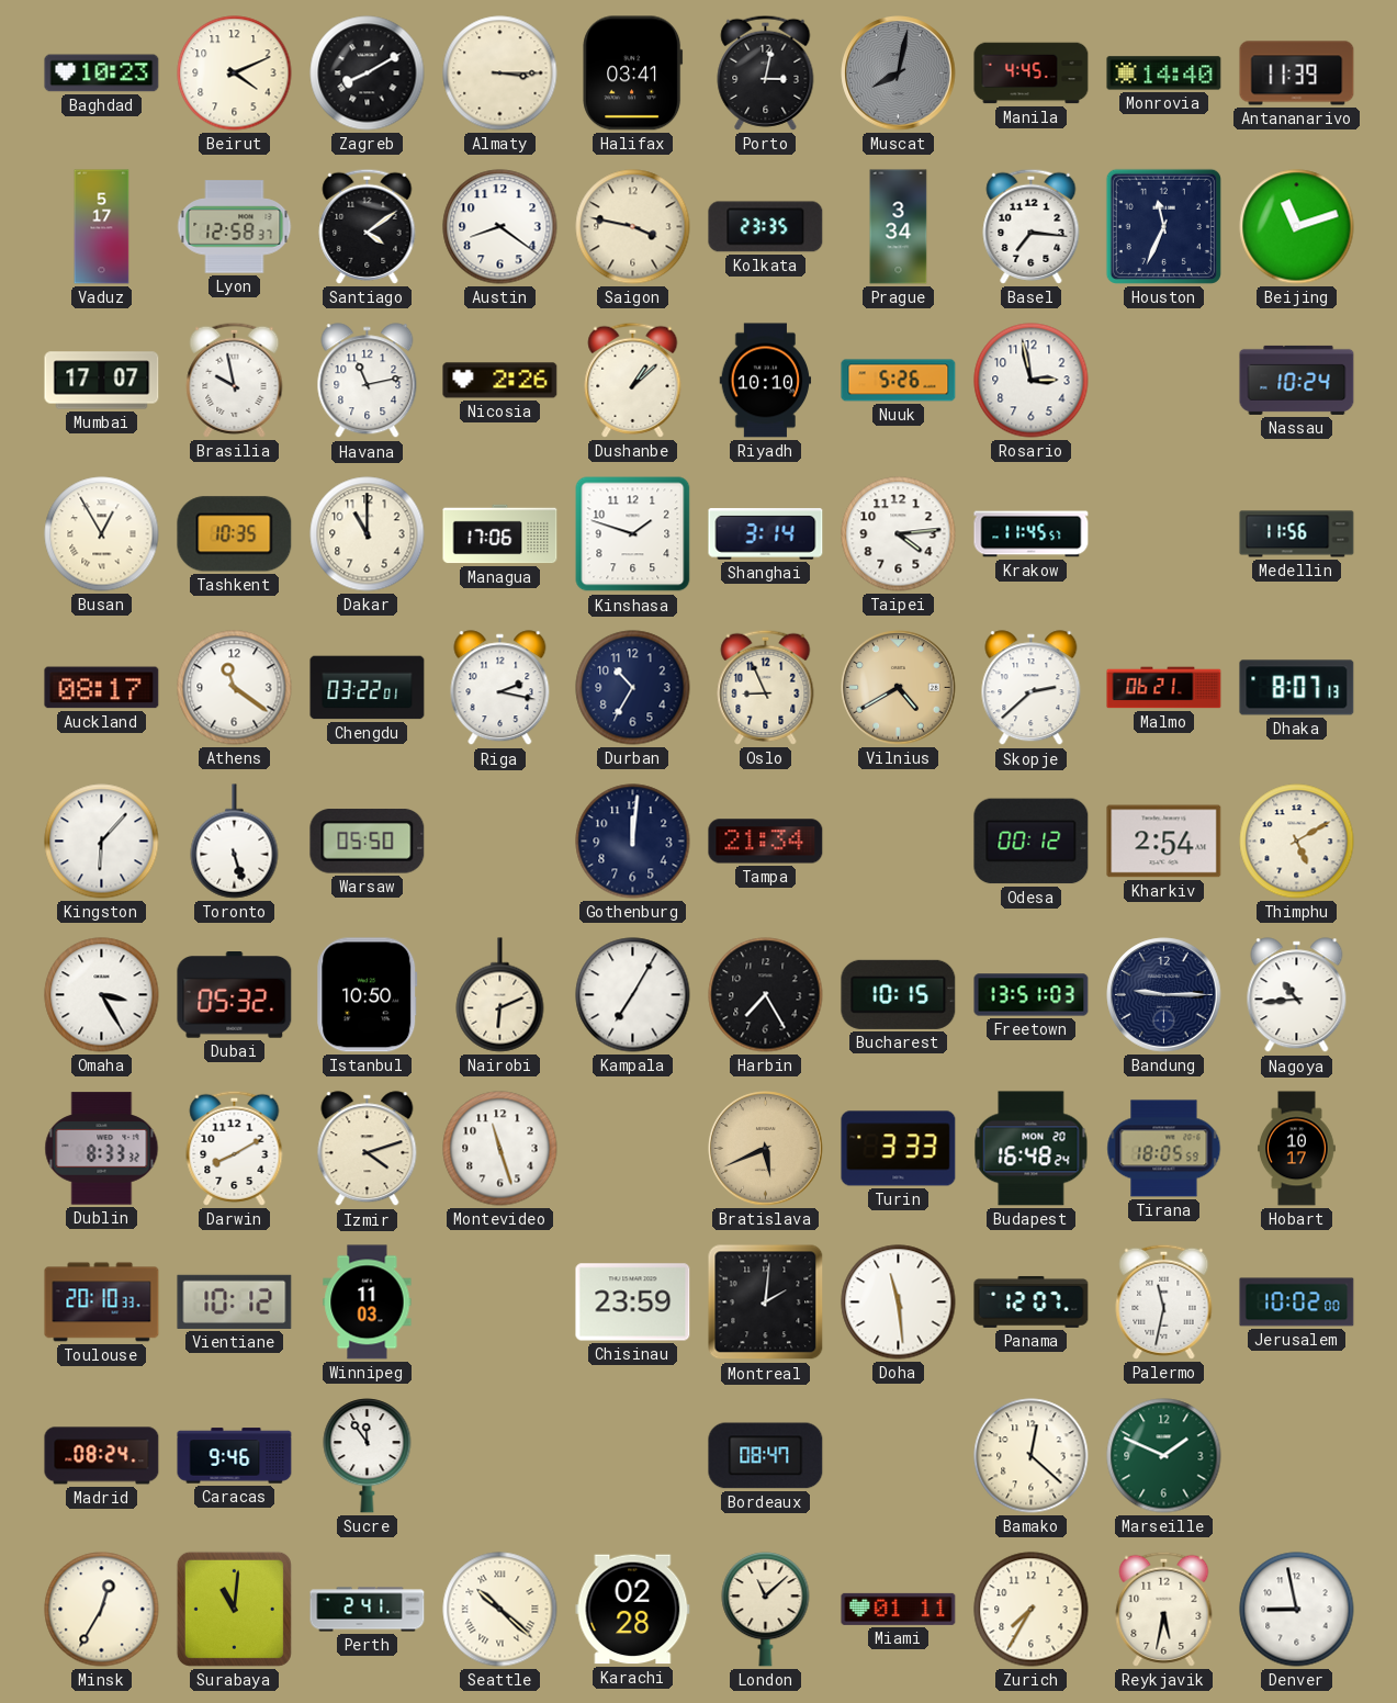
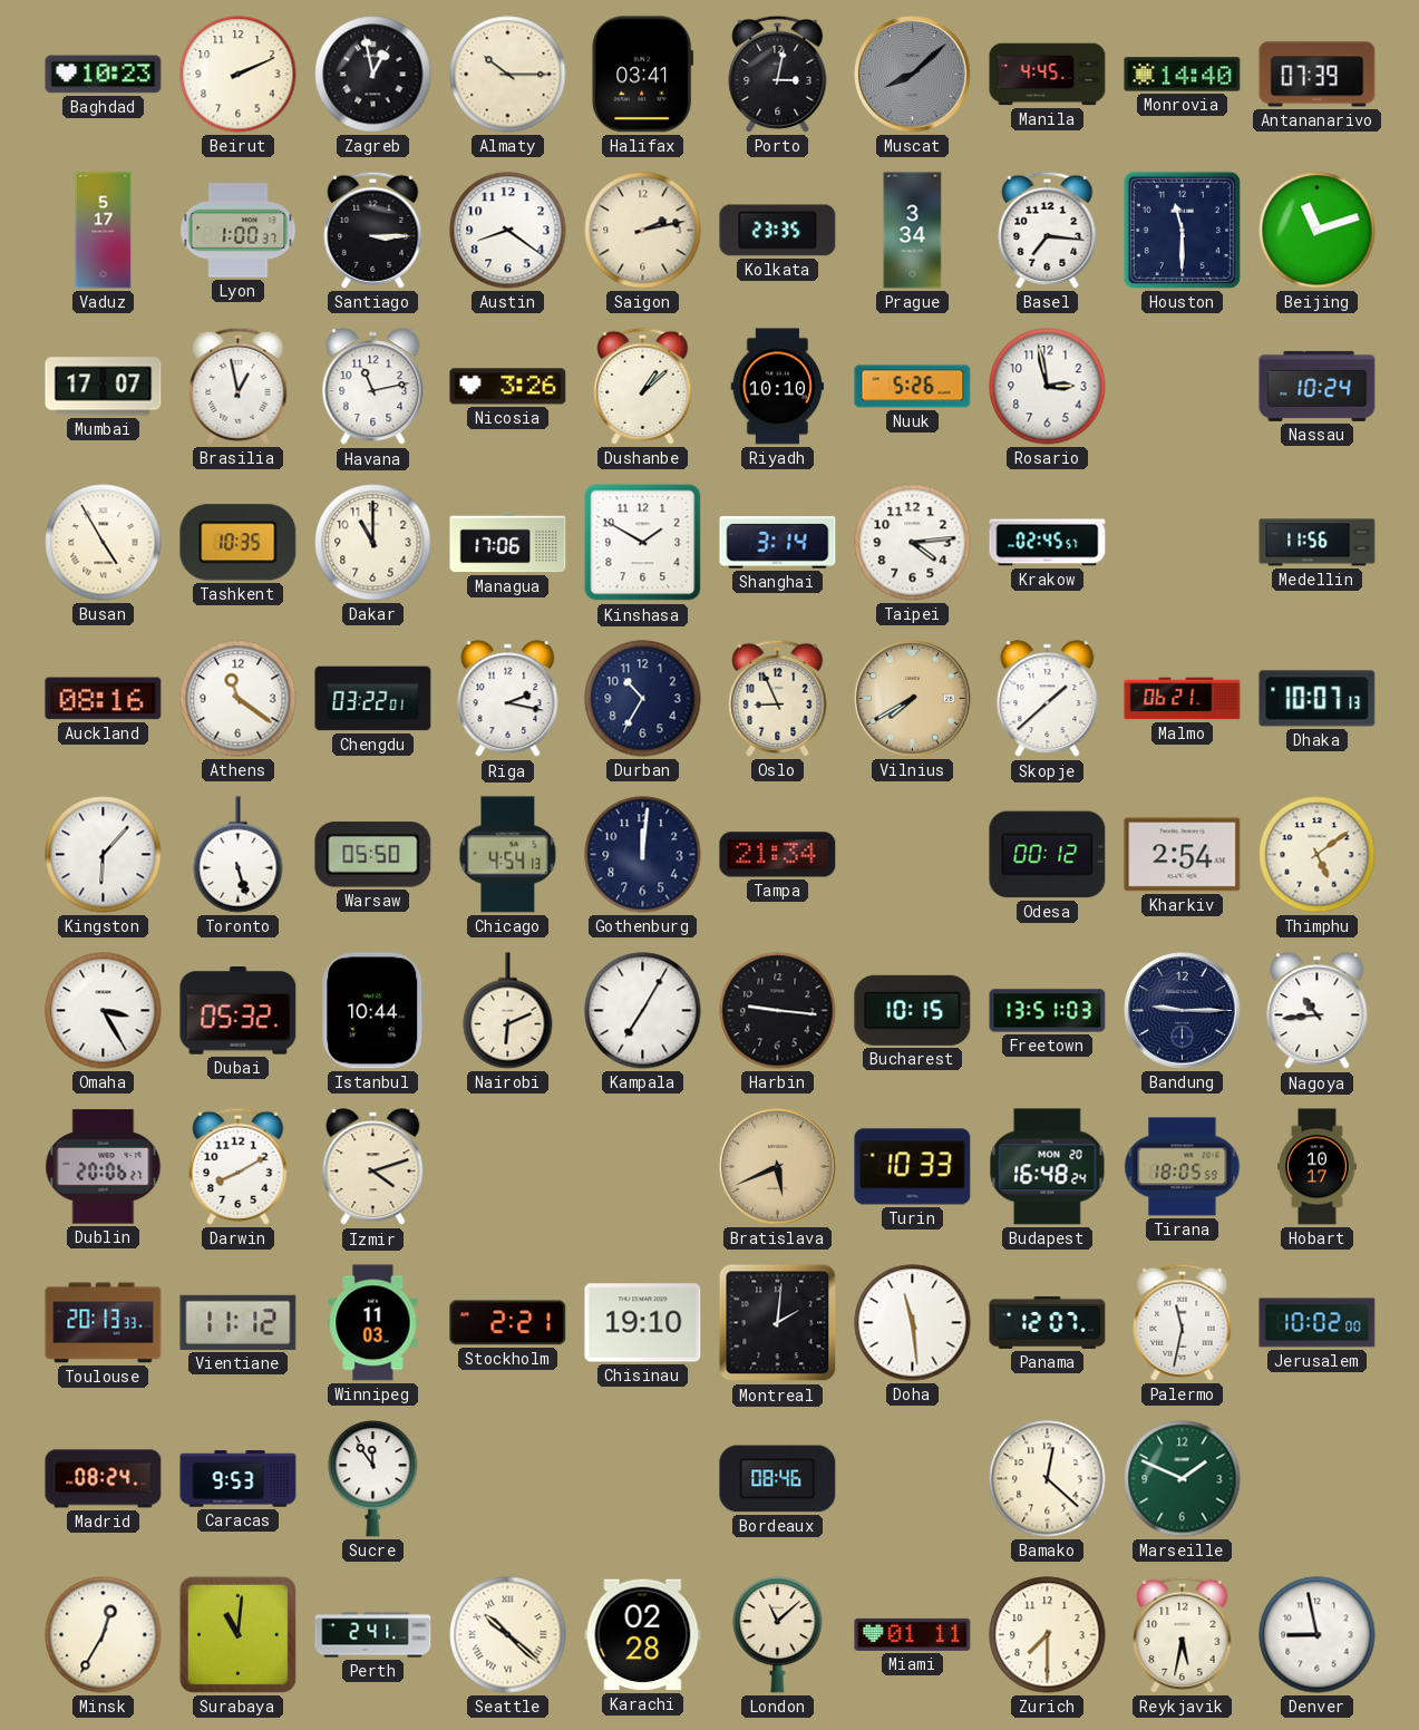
Beirut: 4:11 -> 2:11 (239, 75)
Zagreb: 8:10 -> 12:58 (373, 75)
Almaty: 3:15 -> 10:15 (508, 75)
Muscat: 8:02 -> 8:08 (913, 75)
Antananarivo: 11:39 -> 07:39 (1318, 75)
Lyon: 12:58 -> 1:00 (239, 231)
Santiago: 4:09 -> 3:15 (373, 230)
Saigon: 3:47 -> 2:13 (643, 231)
Houston: 11:34 -> 11:30 (1182, 230)
Brasilia: 9:58 -> 12:58 (239, 386)
Nicosia: 2:26 -> 3:26 (508, 387)
Busan: 12:55 -> 4:55 (104, 543)
Kinshasa: 1:48 -> 1:50 (643, 543)
Krakow: 11:45 -> 02:45 (1048, 543)
Auckland: 08:17 -> 08:16 (104, 699)
Vilnius: 4:40 -> 7:40 (913, 699)
Skopje: 2:38 -> 1:38 (1048, 699)
Dhaka: 8:07 -> 10:07 (1318, 699)
Chicago: none -> 4:54 (508, 855)
Thimphu: 5:10 -> 5:09 (1318, 855)
Istanbul: 10:50 -> 10:44 (373, 1011)
Harbin: 7:25 -> 9:16 (778, 1011)
Dublin: 8:33 -> 20:06 (104, 1167)
Montevideo: 11:27 -> none (500, 1149)
Turin: 3:33 -> 10:33 (913, 1167)
Toulouse: 20:10 -> 20:13 (104, 1323)
Vientiane: 10:12 -> 11:12 (239, 1322)
Stockholm: none -> 2:21 (508, 1323)
Chisinau: 23:59 -> 19:10 (643, 1323)
Caracas: 9:46 -> 9:53 (239, 1479)
Bordeaux: 08:47 -> 08:46 (778, 1479)
Zurich: 7:35 -> 7:30 (1048, 1635)
